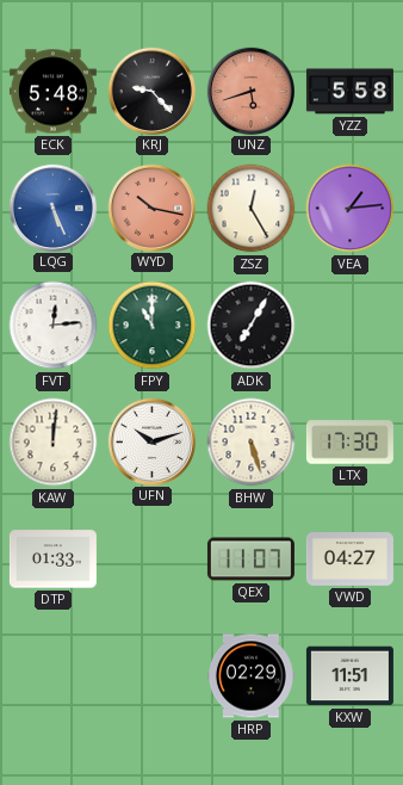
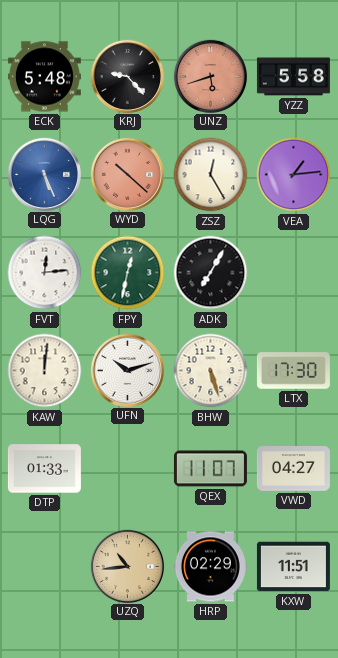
WYD: 10:17 -> 10:22 (127, 174)
FPY: 11:00 -> 12:32 (128, 273)
UZQ: none -> 10:44 (127, 566)
